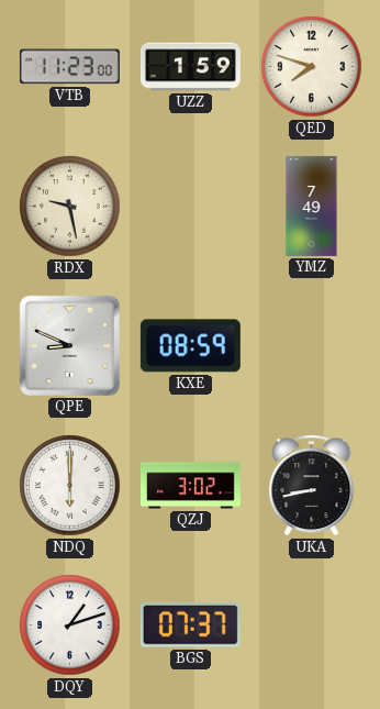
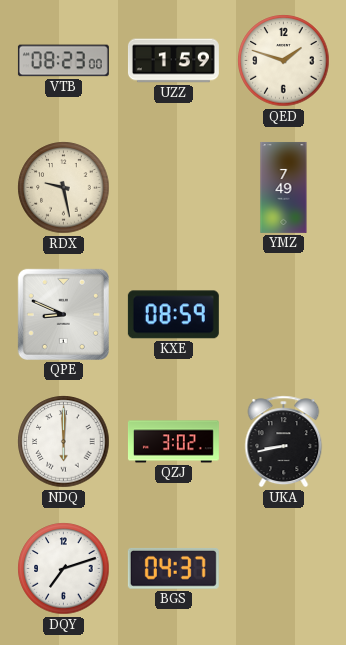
VTB: 11:23 -> 08:23 (63, 61)
QED: 7:48 -> 1:48 (284, 61)
DQY: 1:12 -> 7:12 (64, 569)
BGS: 07:37 -> 04:37 (173, 568)
